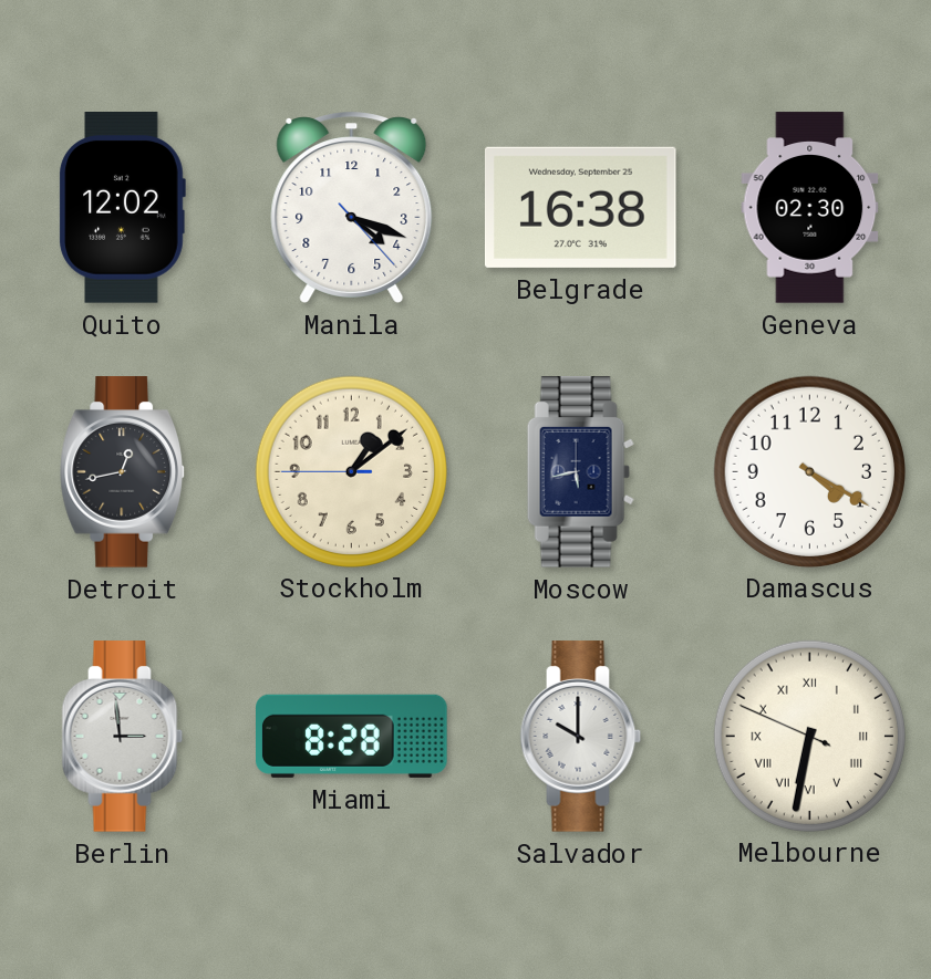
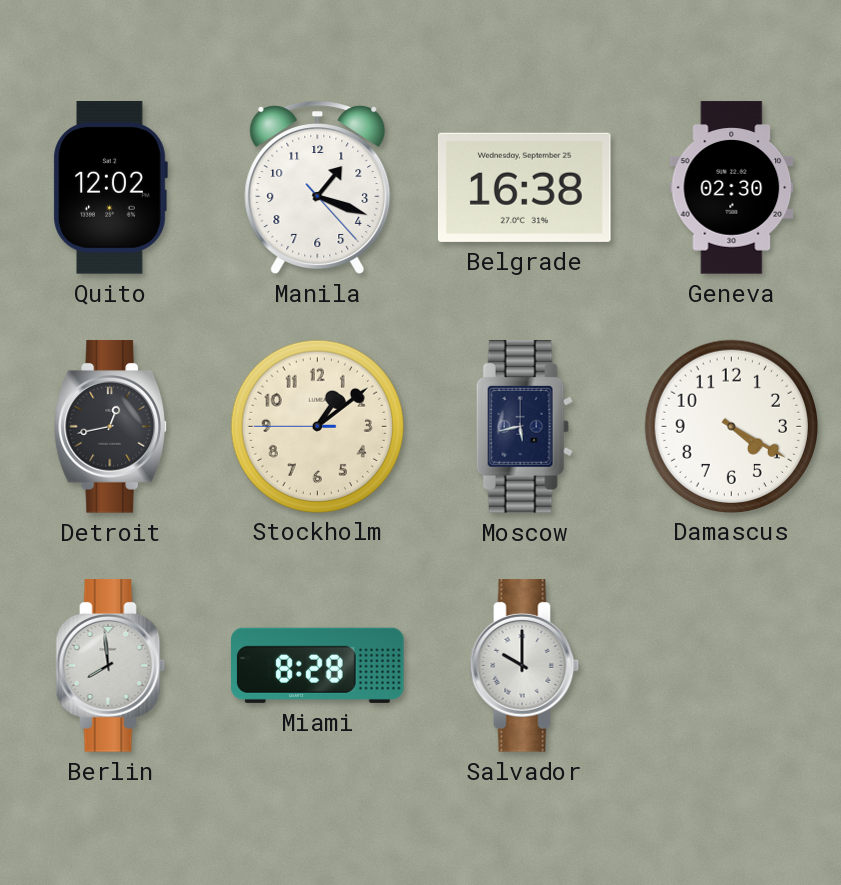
Manila: 4:18 -> 1:18 (318, 187)
Berlin: 2:59 -> 7:59 (111, 666)
Melbourne: 6:31 -> none (809, 736)
